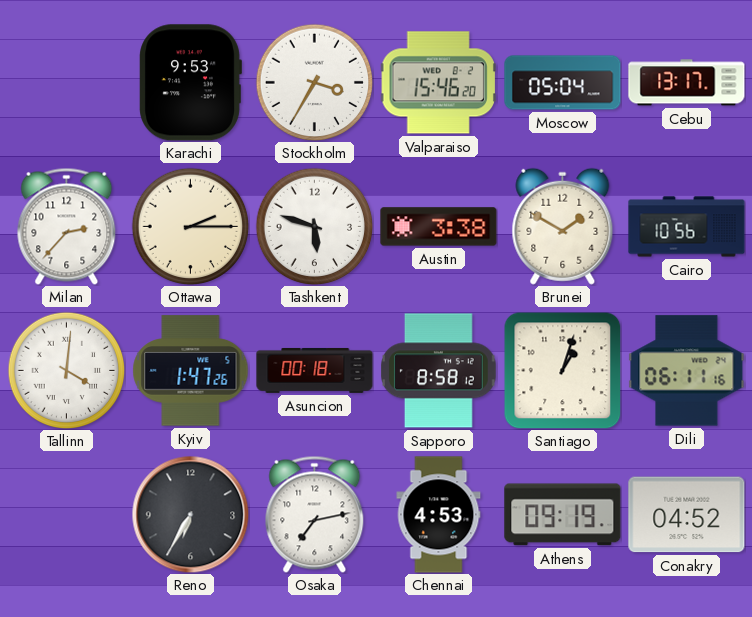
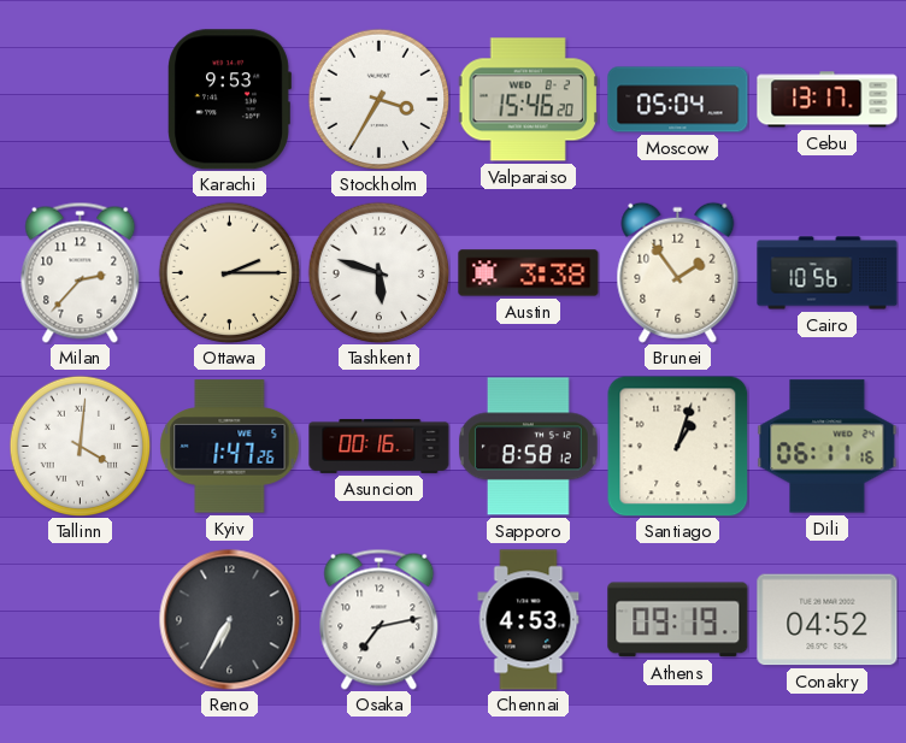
Brunei: 1:50 -> 1:54 (678, 272)
Asuncion: 00:18 -> 00:16 (380, 446)
